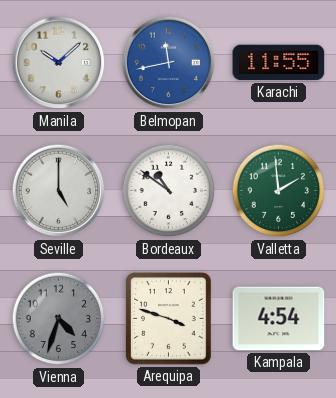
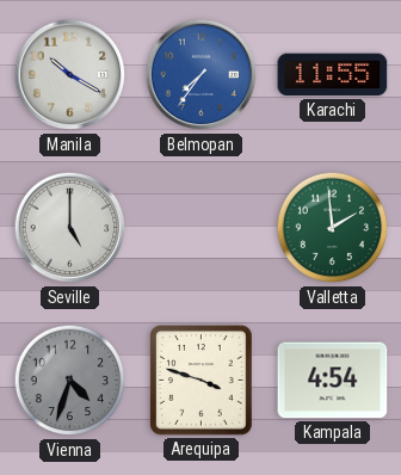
Manila: 10:08 -> 10:20 (70, 75)
Belmopan: 11:43 -> 7:36 (202, 75)
Bordeaux: 10:51 -> none (169, 191)
